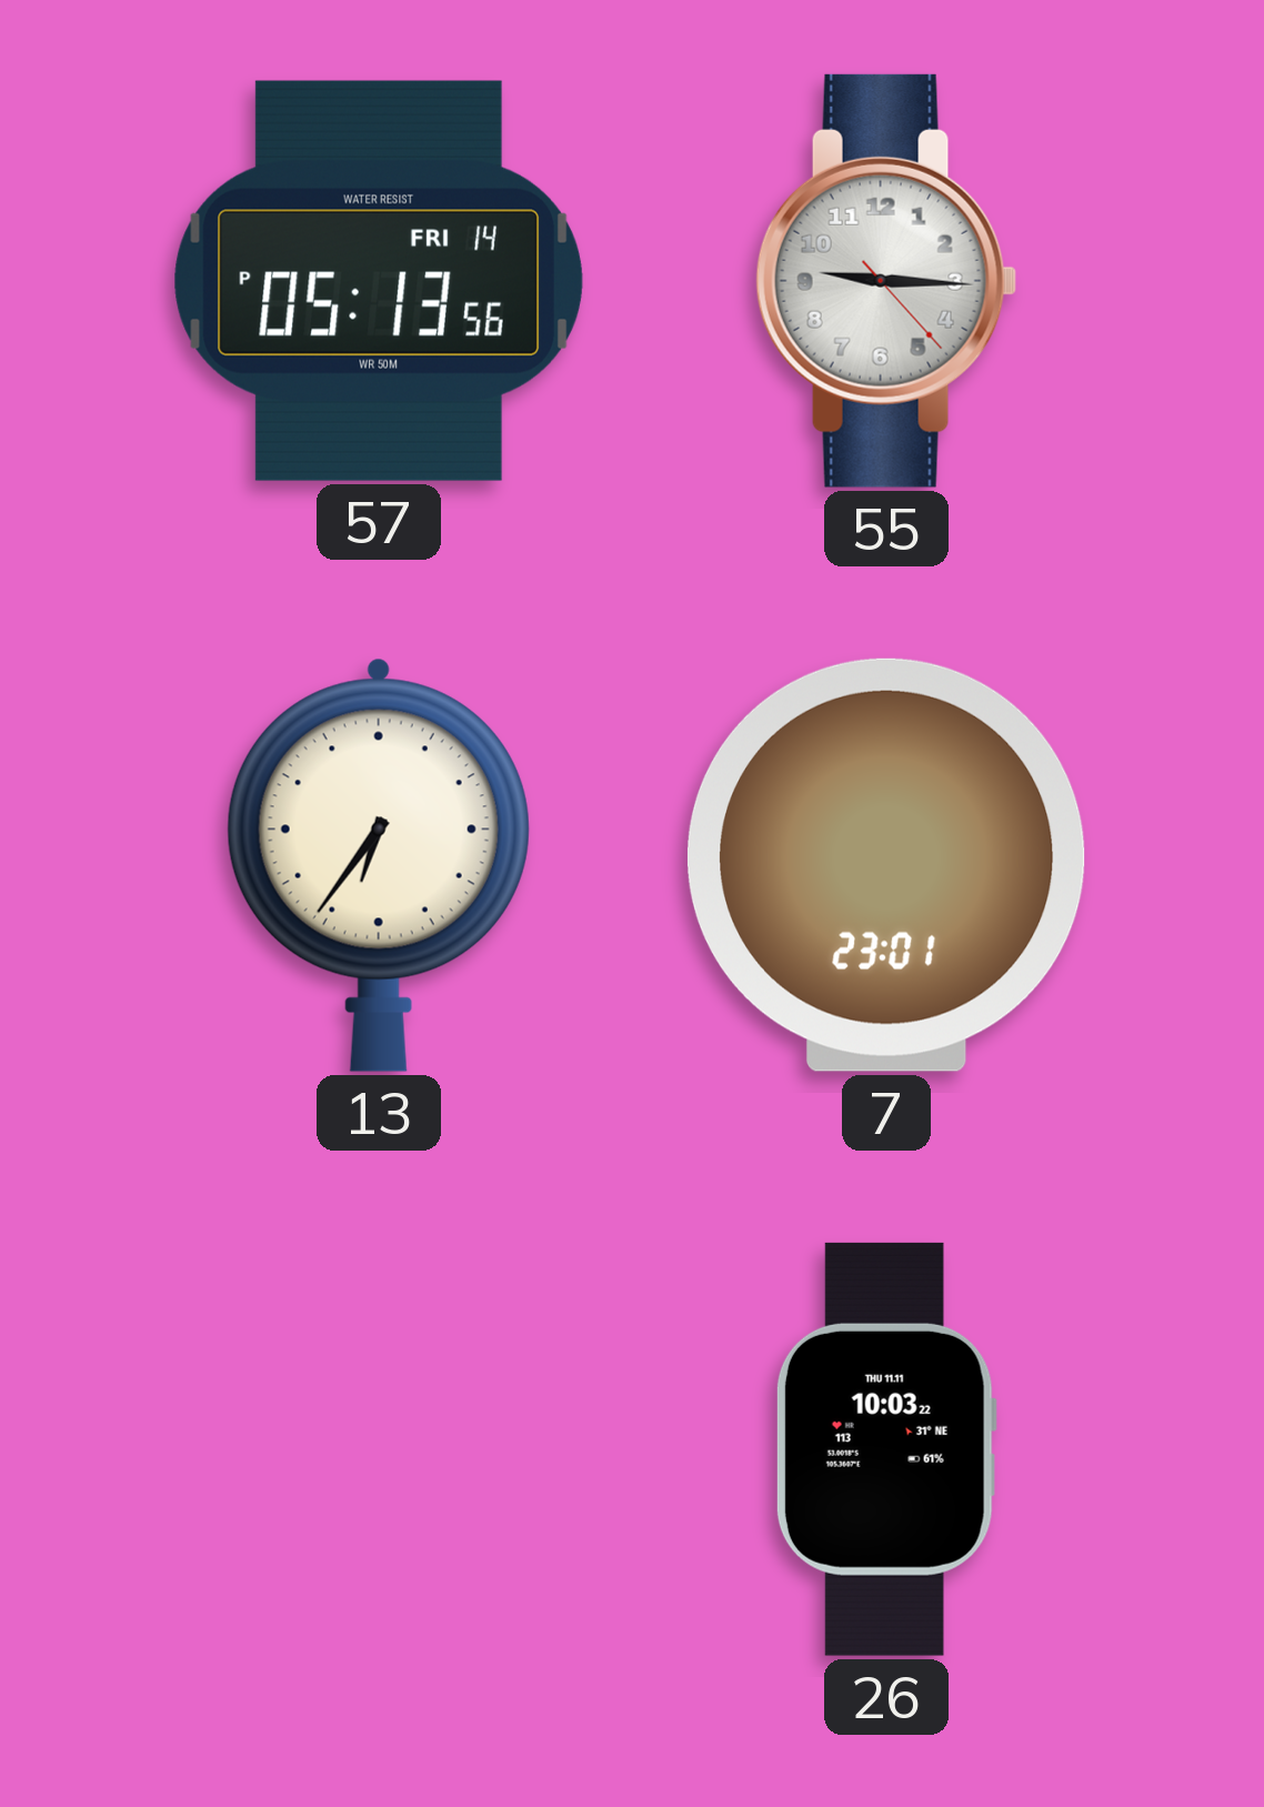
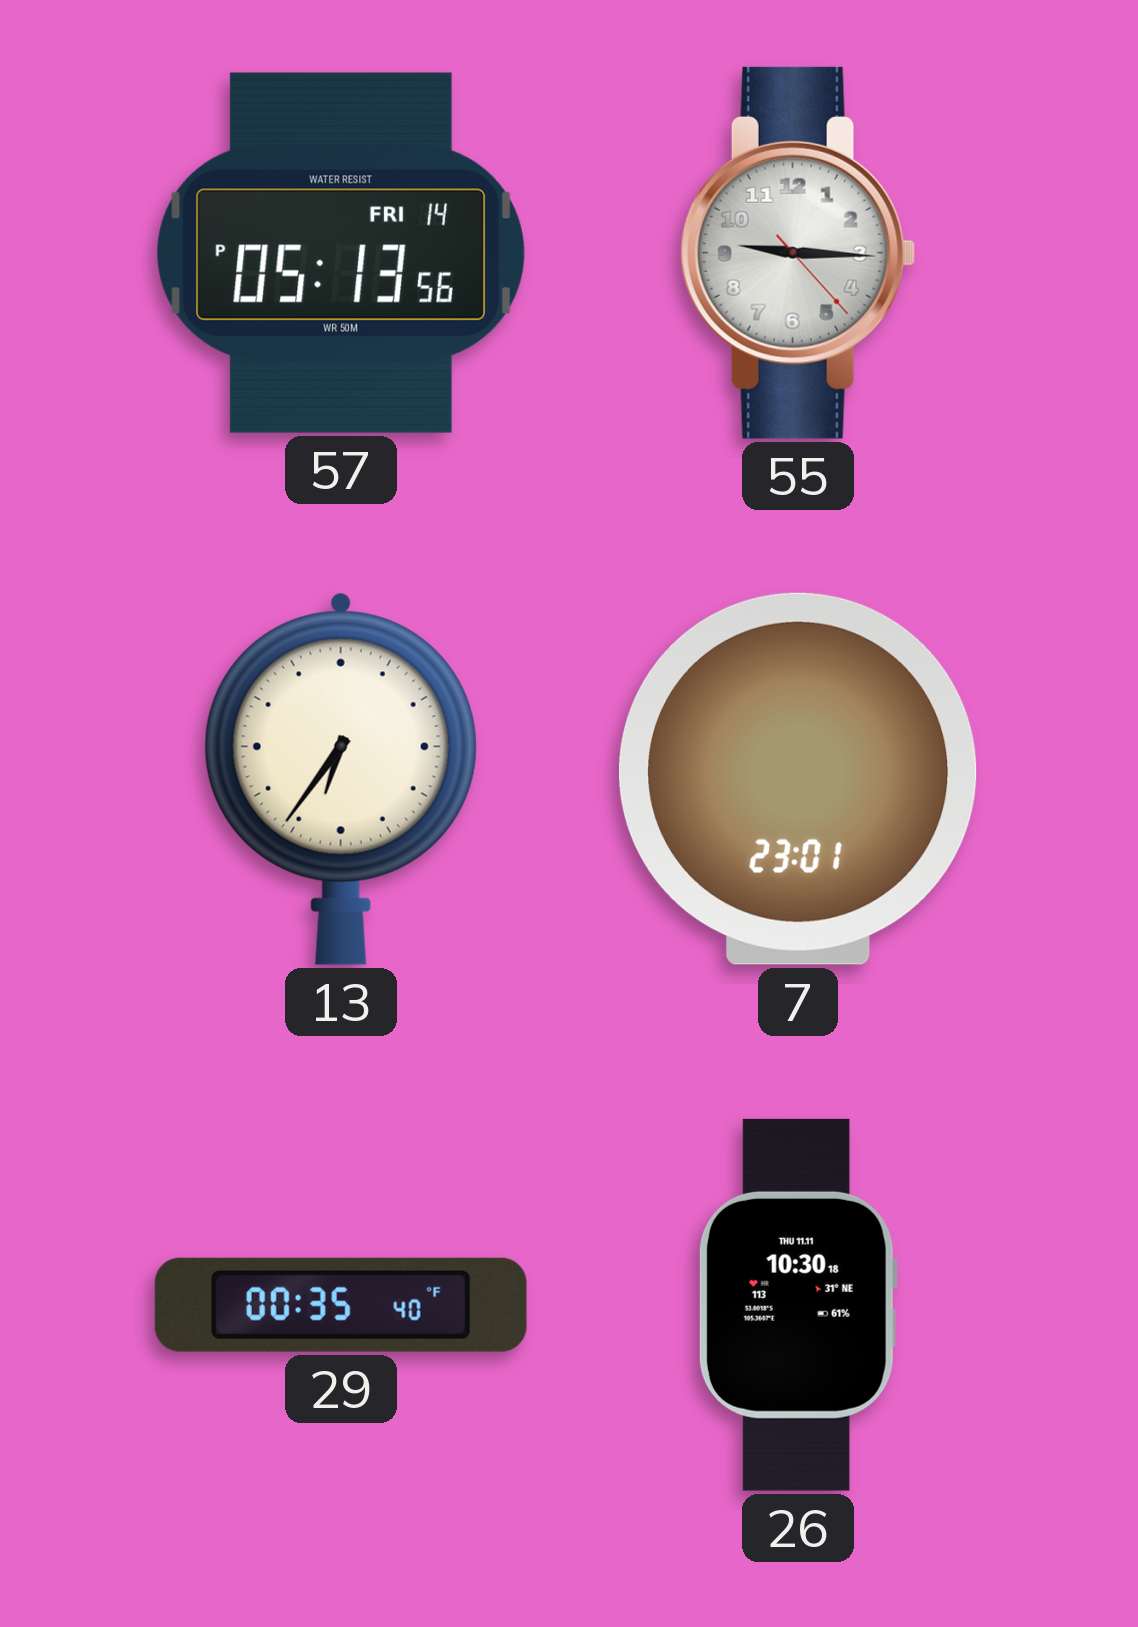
29: none -> 00:35 (341, 1305)
26: 10:03 -> 10:30 (798, 1305)
